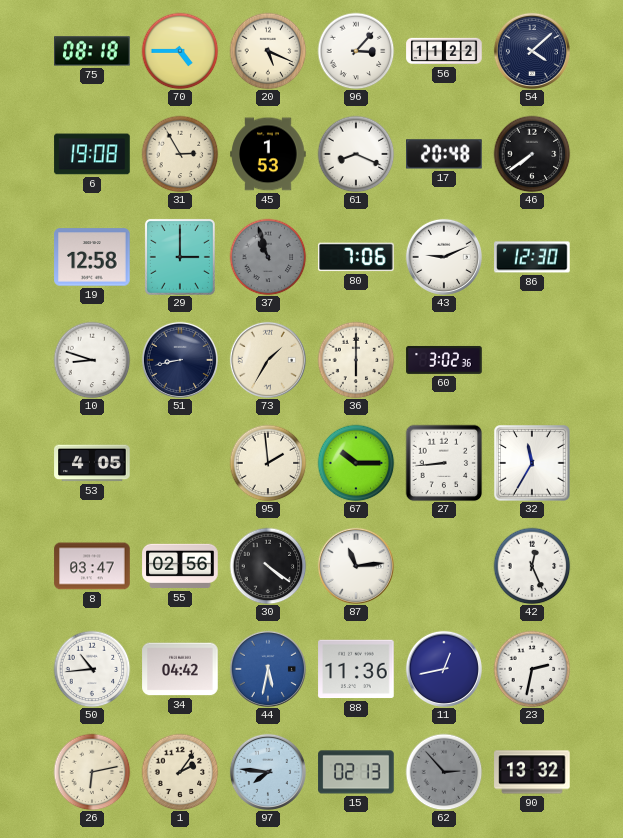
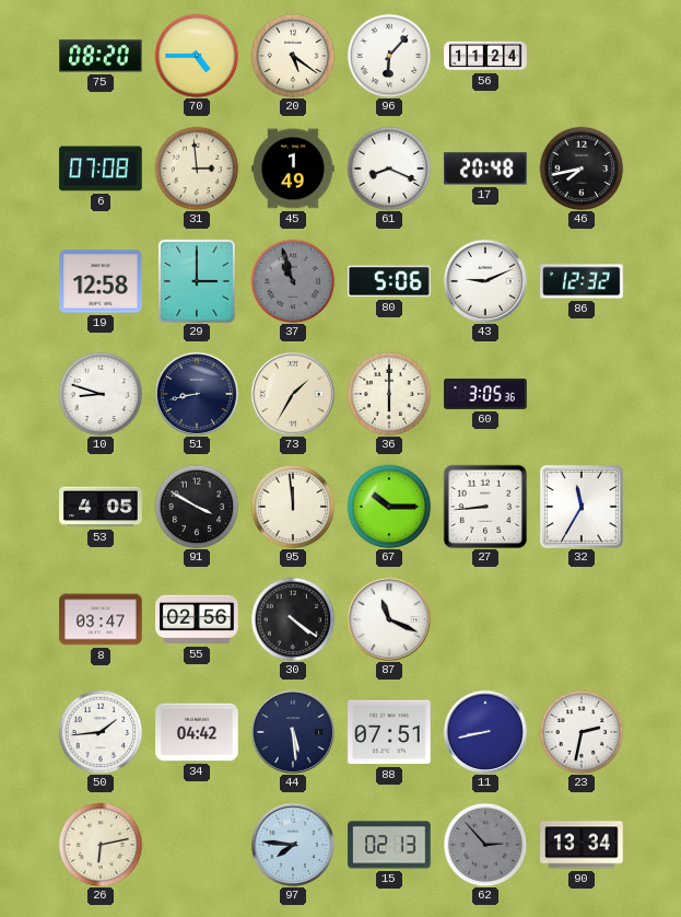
75: 08:18 -> 08:20 (101, 56)
20: 5:19 -> 5:21 (293, 56)
96: 3:07 -> 6:07 (389, 56)
56: 11:22 -> 11:24 (485, 56)
54: 4:08 -> none (532, 51)
6: 19:08 -> 07:08 (101, 169)
31: 2:55 -> 2:59 (197, 169)
45: 1:53 -> 1:49 (293, 169)
46: 7:39 -> 7:43 (582, 169)
80: 7:06 -> 5:06 (389, 281)
86: 12:30 -> 12:32 (582, 281)
60: 3:02 -> 3:05 (485, 394)
91: none -> 3:50 (197, 507)
95: 1:59 -> 11:59 (293, 507)
87: 11:14 -> 11:19 (389, 619)
42: 12:26 -> none (532, 566)
50: 10:44 -> 1:44 (101, 732)
44: 5:32 -> 5:29 (293, 732)
44 dial: blue -> navy (293, 732)
88: 11:36 -> 07:51 (389, 732)
11: 12:43 -> 8:43 (485, 732)
1: 2:06 -> none (180, 772)
90: 13:32 -> 13:34 (582, 845)
